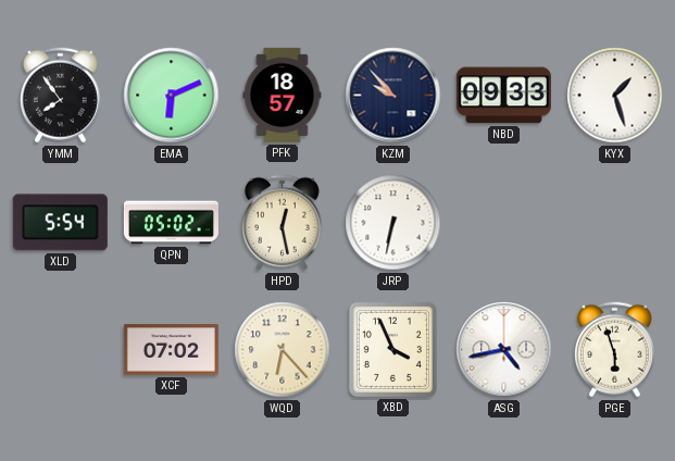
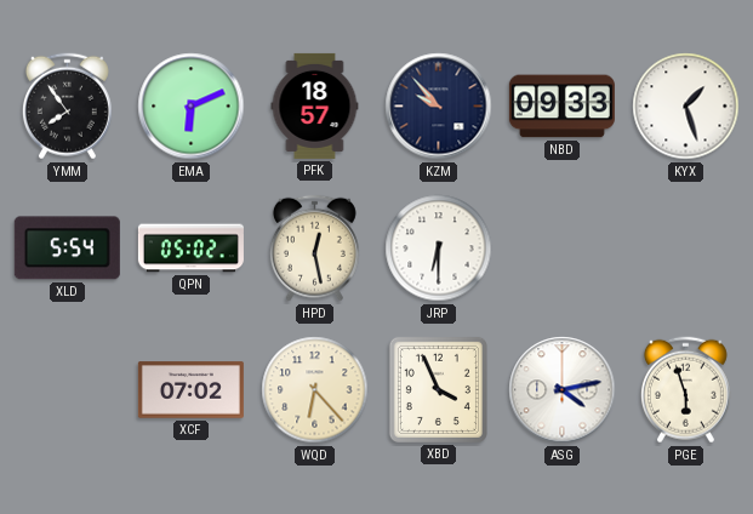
JRP: 6:32 -> 6:30 (439, 249)
ASG: 4:43 -> 4:13 (563, 390)
